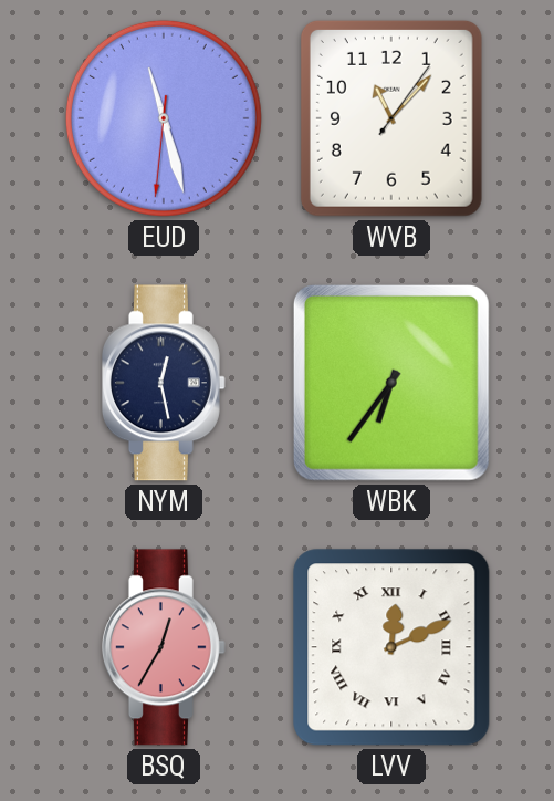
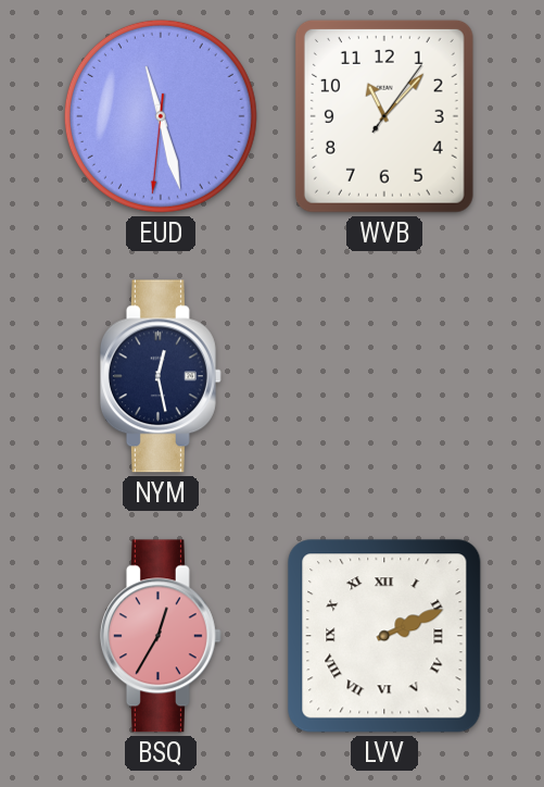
WBK: 6:36 -> none (391, 383)
LVV: 12:11 -> 2:11 (384, 636)
